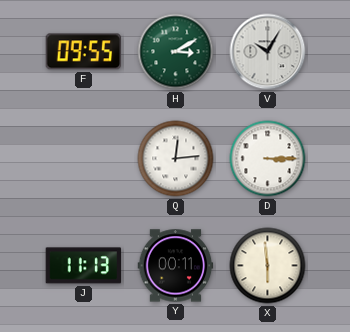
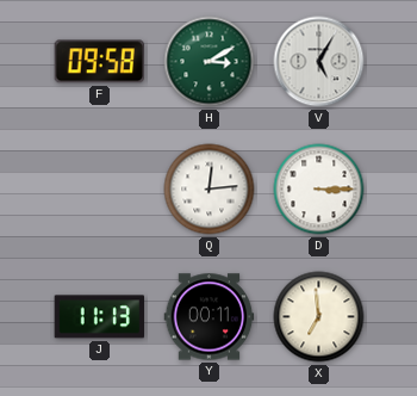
F: 09:55 -> 09:58 (99, 62)
V: 10:05 -> 5:05 (319, 62)
X: 5:59 -> 6:59 (319, 317)
